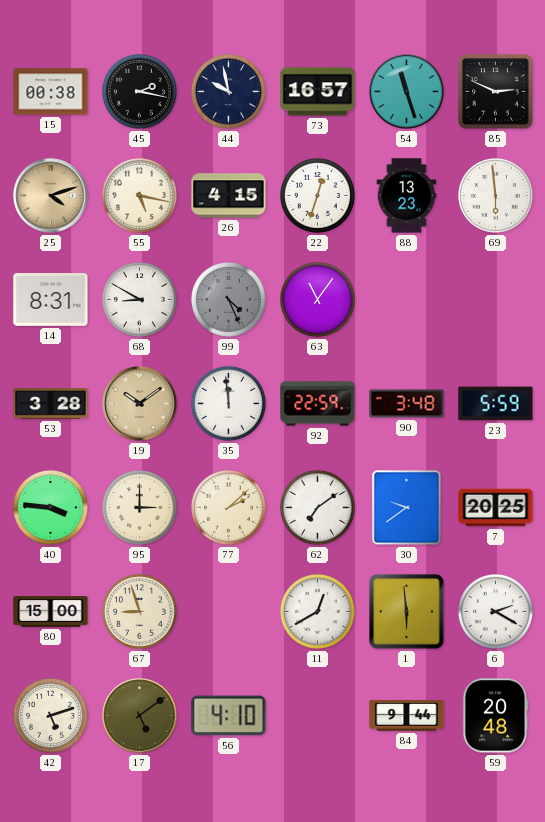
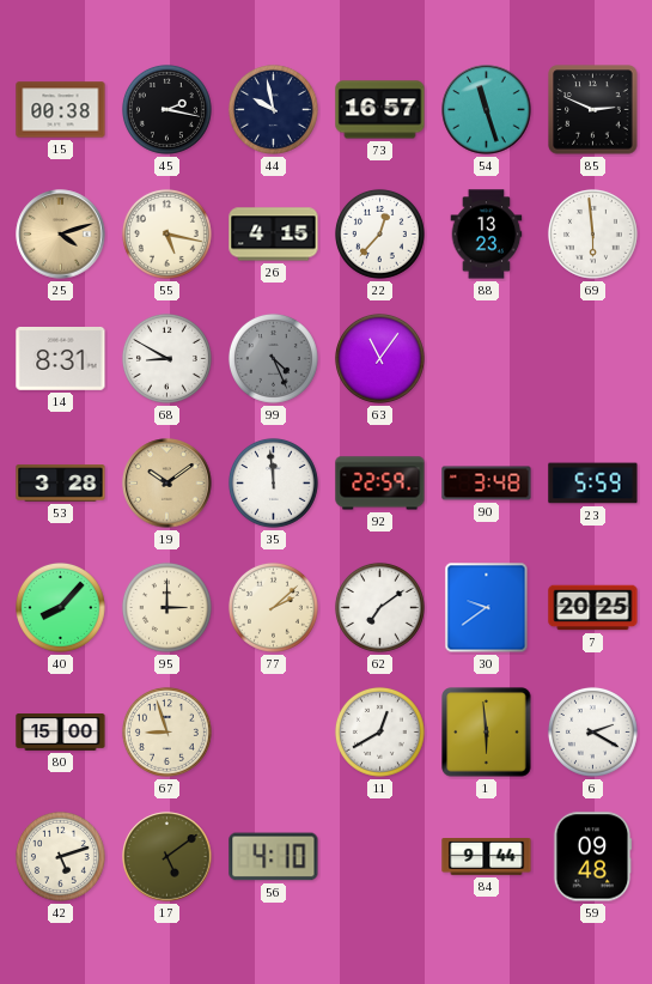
22: 12:33 -> 12:37 (379, 233)
40: 3:46 -> 8:07 (60, 607)
59: 20:48 -> 09:48 (592, 857)
